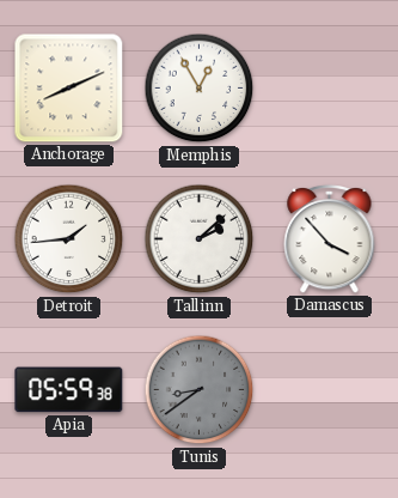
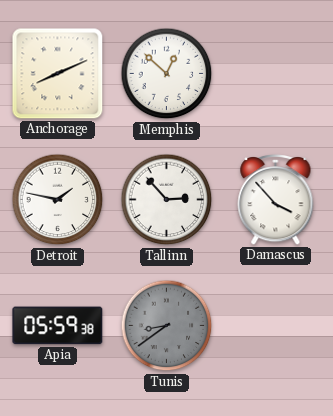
Memphis: 12:55 -> 12:52 (167, 74)
Detroit: 1:44 -> 1:47 (58, 200)
Tallinn: 2:08 -> 2:53 (167, 200)
